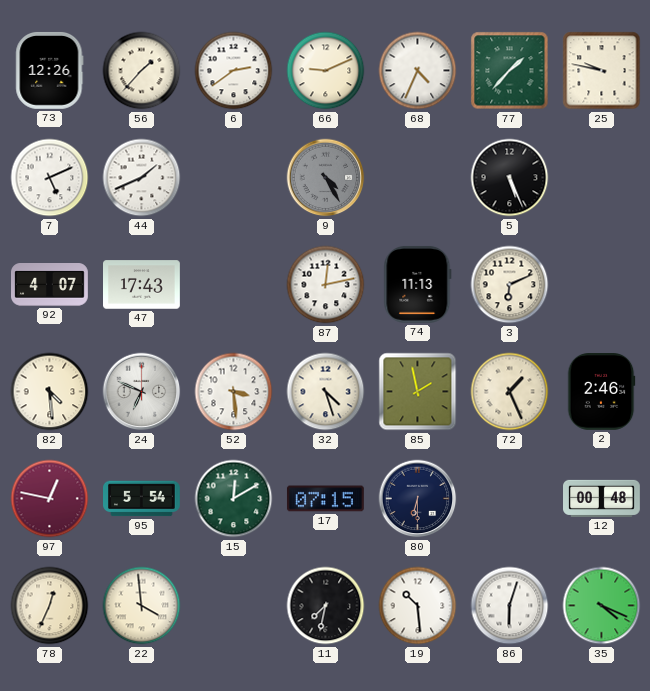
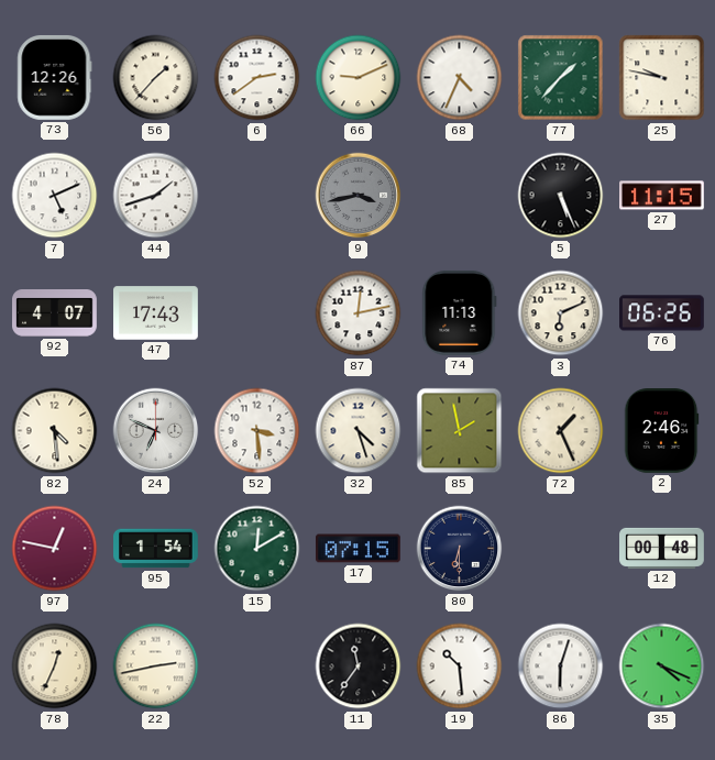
44: 1:41 -> 1:42 (156, 196)
9: 4:25 -> 3:43 (359, 196)
27: none -> 11:15 (662, 196)
76: none -> 06:26 (662, 313)
95: 5:54 -> 1:54 (156, 549)
22: 3:59 -> 2:43 (156, 667)
11: 7:32 -> 11:36 (359, 667)
